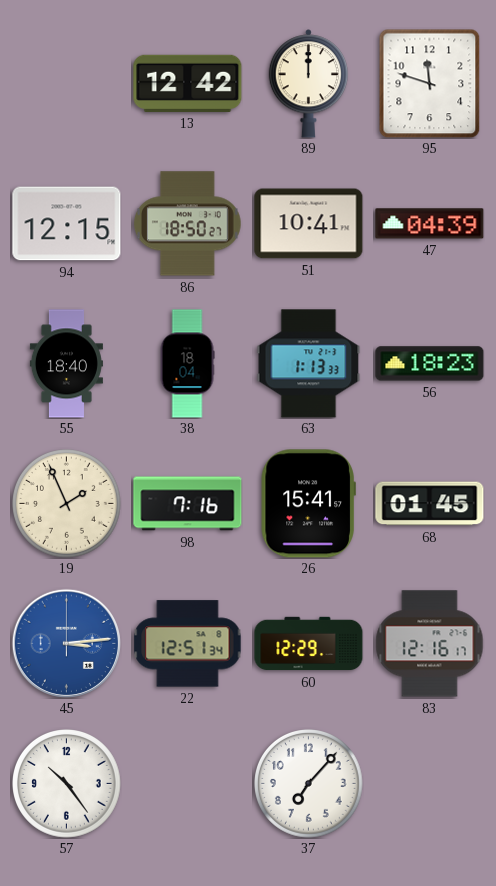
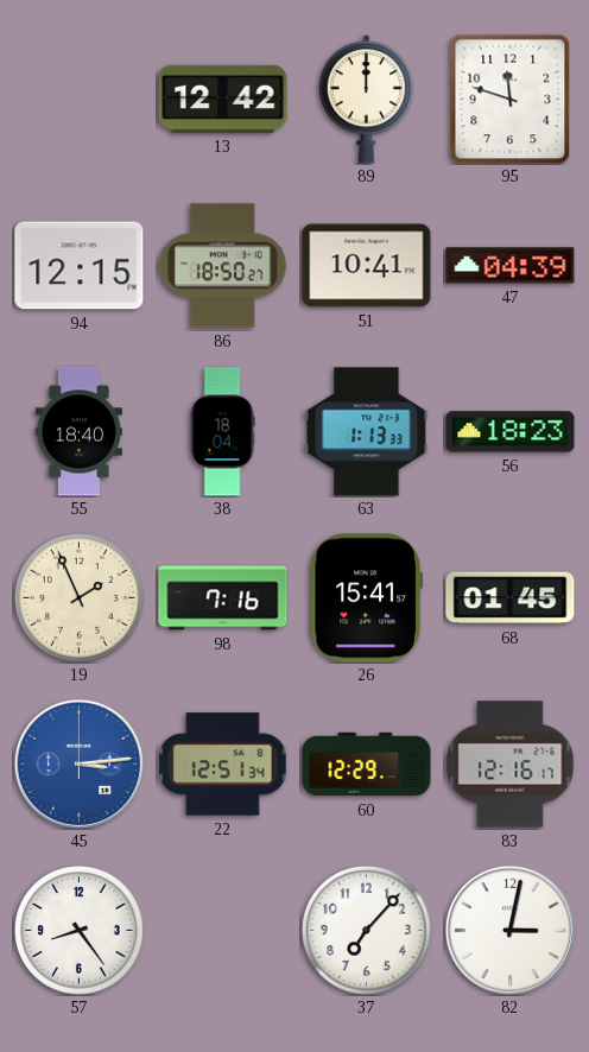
57: 10:24 -> 8:24 (80, 931)
82: none -> 3:02 (509, 930)
